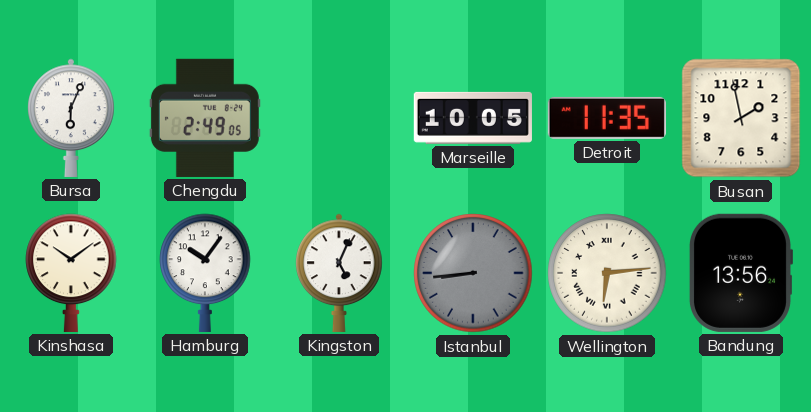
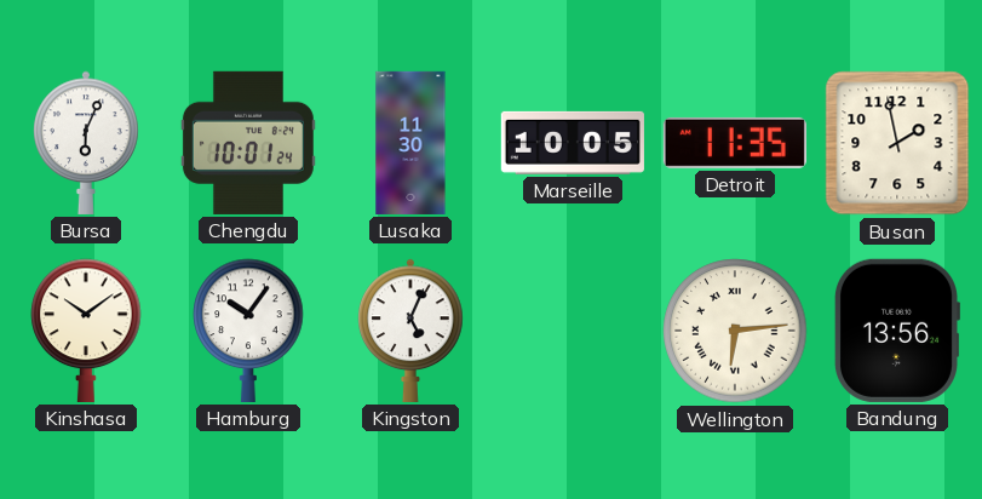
Chengdu: 2:49 -> 10:01 (248, 143)
Lusaka: none -> 11:30 (410, 143)
Istanbul: 8:44 -> none (473, 273)
